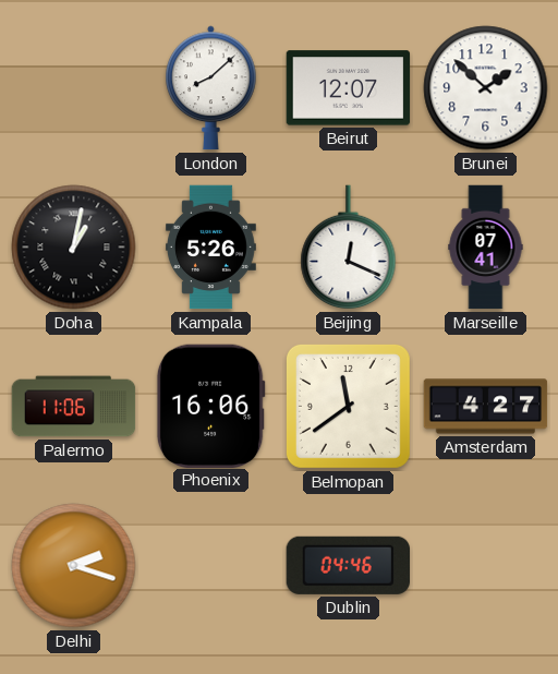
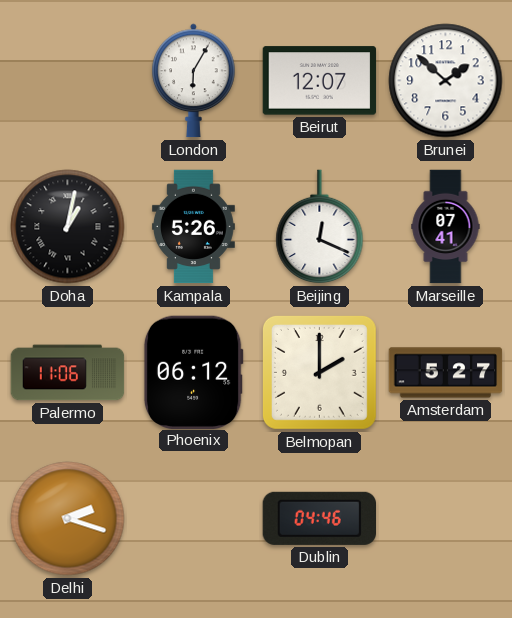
London: 8:08 -> 6:05 (194, 81)
Phoenix: 16:06 -> 06:12 (193, 372)
Belmopan: 11:39 -> 2:00 (319, 372)
Amsterdam: 4:27 -> 5:27 (446, 373)
